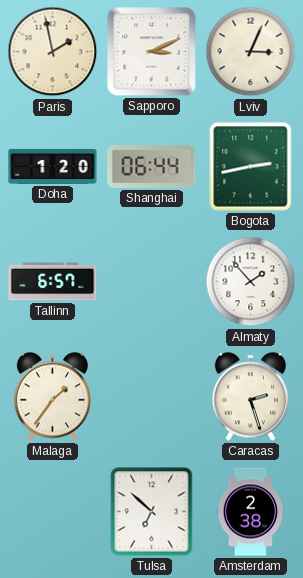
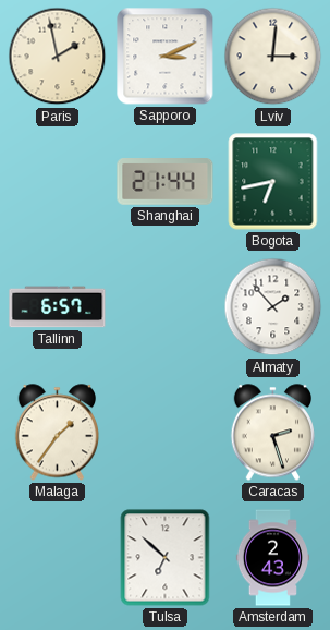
Lviv: 3:04 -> 3:01 (273, 57)
Doha: 1:20 -> none (53, 166)
Shanghai: 06:44 -> 21:44 (166, 182)
Bogota: 2:43 -> 6:43 (273, 182)
Amsterdam: 2:38 -> 2:43 (272, 558)
